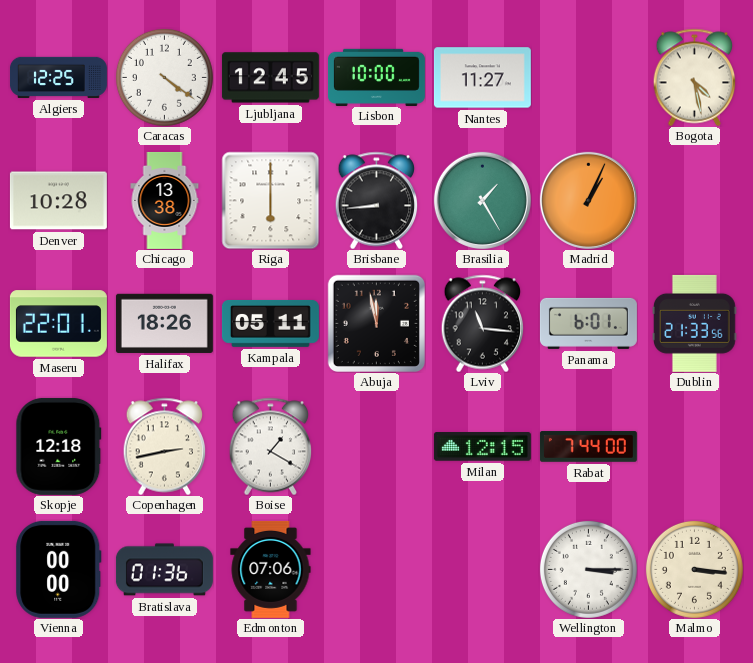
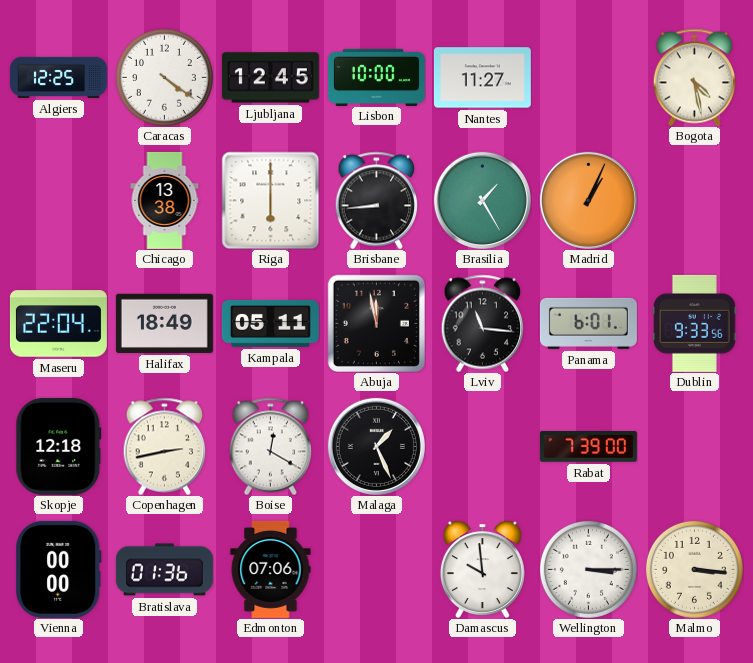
Denver: 10:28 -> none (58, 201)
Maseru: 22:01 -> 22:04 (58, 324)
Halifax: 18:26 -> 18:49 (164, 323)
Dublin: 21:33 -> 9:33 (694, 323)
Boise: 1:20 -> 12:20 (271, 446)
Malaga: none -> 1:26 (376, 446)
Milan: 12:15 -> none (482, 447)
Rabat: 7:44 -> 7:39 (588, 447)
Damascus: none -> 9:59 (482, 569)
